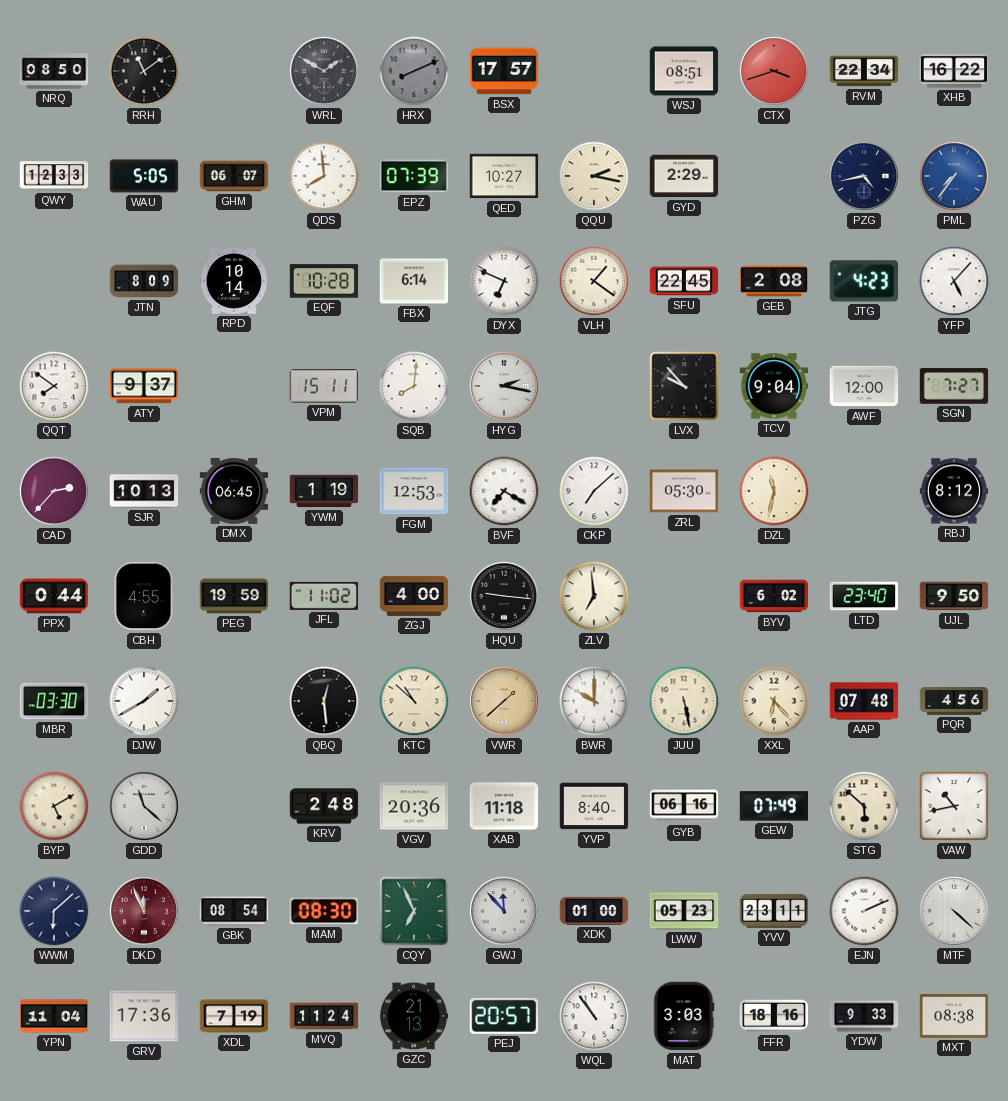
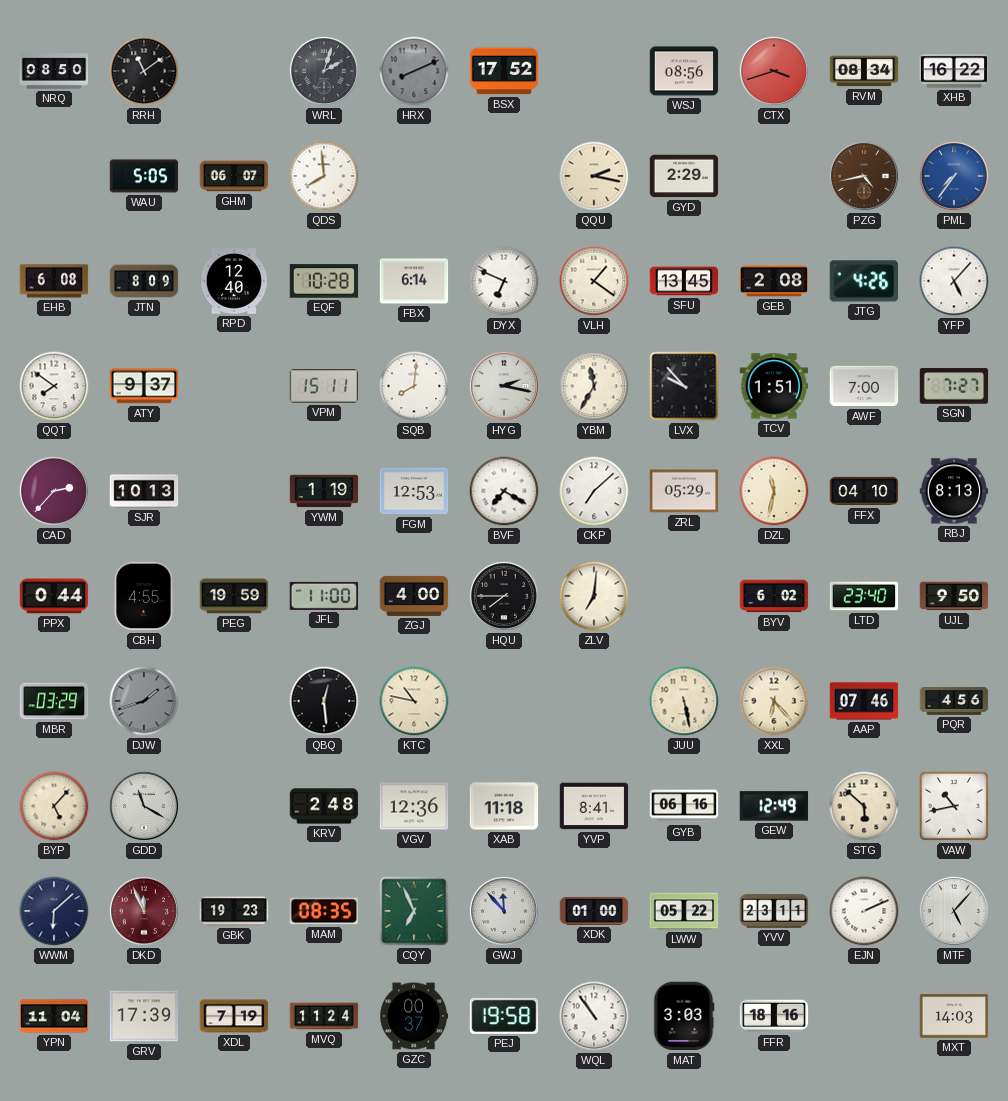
WRL: 1:50 -> 2:03 (324, 71)
BSX: 17:57 -> 17:52 (504, 71)
WSJ: 08:51 -> 08:56 (684, 71)
RVM: 22:34 -> 08:34 (864, 71)
QWY: 12:33 -> none (54, 176)
EPZ: 07:39 -> none (414, 176)
QED: 10:27 -> none (504, 176)
PZG dial: navy -> brown (864, 176)
EHB: none -> 6:08 (54, 281)
RPD: 10:14 -> 12:40 (234, 281)
SFU: 22:45 -> 13:45 (684, 281)
JTG: 4:23 -> 4:26 (863, 281)
YBM: none -> 11:35 (594, 386)
TCV: 9:04 -> 1:51 (774, 386)
AWF: 12:00 -> 7:00 (864, 386)
DMX: 06:45 -> none (234, 491)
ZRL: 05:30 -> 05:29 (684, 491)
FFX: none -> 04:10 (864, 491)
RBJ: 8:12 -> 8:13 (954, 491)
JFL: 11:02 -> 11:00 (324, 596)
HQU: 9:16 -> 7:45 (504, 596)
ZLV: 6:59 -> 7:01 (594, 596)
MBR: 03:30 -> 03:29 (54, 701)
DJW: 1:40 -> 1:42 (144, 701)
DJW dial: white -> grey (144, 701)
KTC: 10:52 -> 10:47 (414, 701)
VWR: 1:38 -> none (504, 701)
BWR: 10:00 -> none (594, 701)
AAP: 07:48 -> 07:46 (864, 701)
BYP: 5:10 -> 5:07 (54, 806)
GDD: 11:22 -> 11:20 (144, 806)
VGV: 20:36 -> 12:36 (414, 806)
YVP: 8:40 -> 8:41 (594, 806)
GEW: 07:49 -> 12:49 (774, 806)
GBK: 08:54 -> 19:23 (234, 911)
MAM: 08:30 -> 08:35 (323, 911)
LWW: 05:23 -> 05:22 (684, 911)
MTF: 4:22 -> 5:07 (954, 911)
GRV: 17:36 -> 17:39 (144, 1016)
GZC: 21:13 -> 00:37 (414, 1016)
PEJ: 20:57 -> 19:58 (504, 1016)
YDW: 9:33 -> none (864, 1016)
MXT: 08:38 -> 14:03 (954, 1016)
